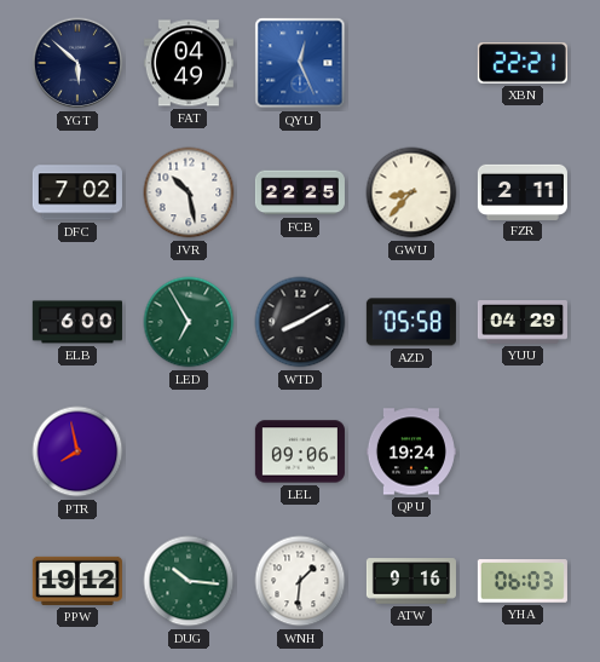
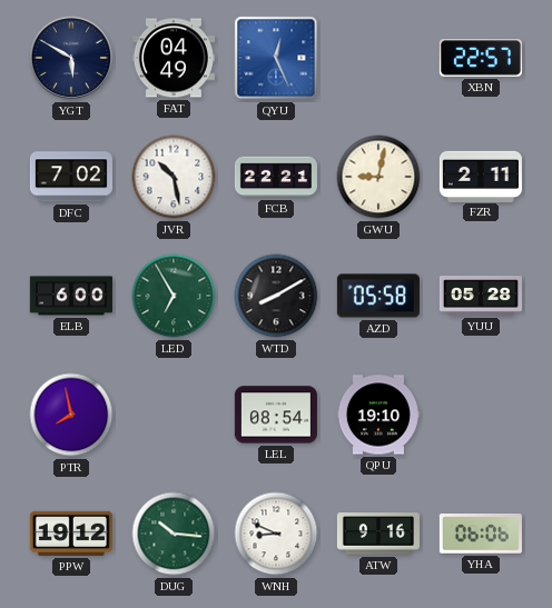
YGT: 5:52 -> 5:50 (71, 58)
XBN: 22:21 -> 22:57 (481, 58)
FCB: 22:25 -> 22:21 (276, 177)
GWU: 8:37 -> 9:02 (378, 177)
YUU: 04:29 -> 05:28 (481, 297)
LEL: 09:06 -> 08:54 (276, 415)
QPU: 19:24 -> 19:10 (378, 415)
WNH: 1:31 -> 8:49 (276, 534)
YHA: 06:03 -> 06:06 (481, 534)
